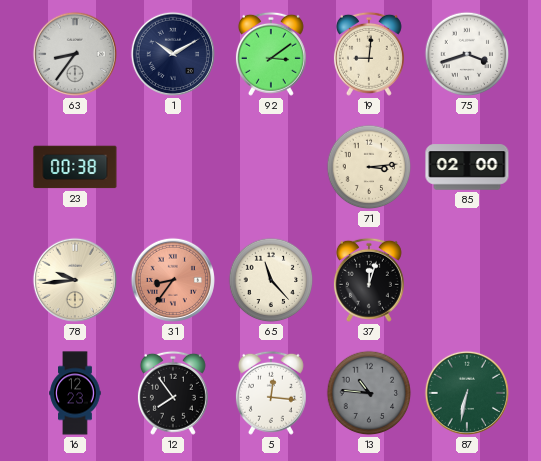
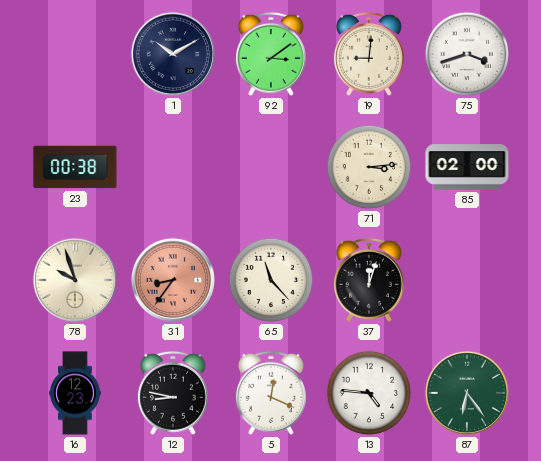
63: 8:36 -> none (75, 54)
78: 9:44 -> 9:57 (75, 280)
12: 7:54 -> 8:47 (173, 393)
5: 12:16 -> 12:19 (271, 393)
13: 10:46 -> 4:46 (369, 393)
13 dial: grey -> white (369, 393)
87: 6:32 -> 6:24 (467, 393)
